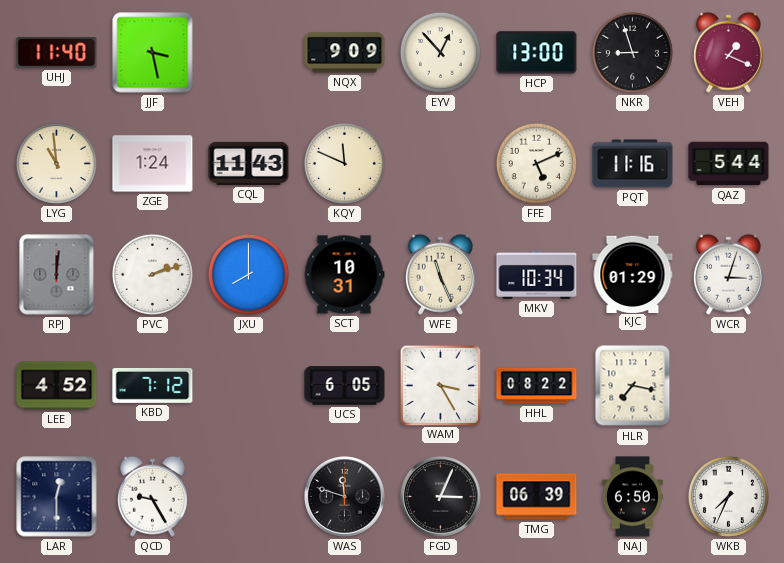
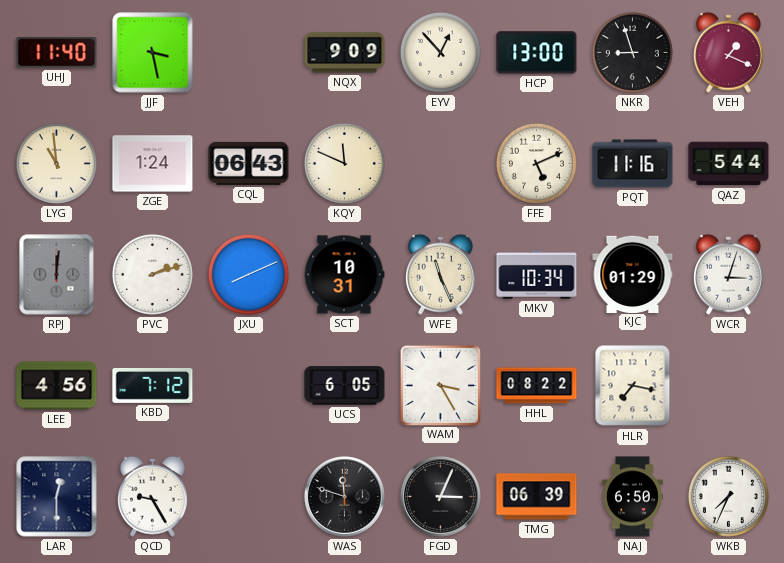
CQL: 11:43 -> 06:43 (249, 163)
JXU: 8:00 -> 8:11 (248, 274)
LEE: 4:52 -> 4:56 (57, 386)
